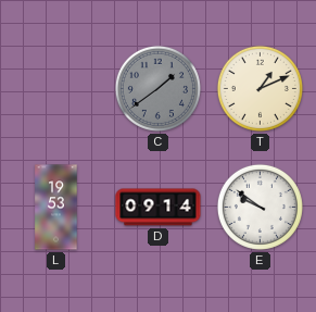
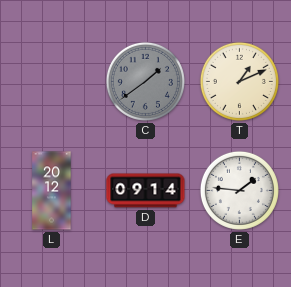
L: 19:53 -> 20:12 (52, 191)
E: 9:51 -> 1:46 (239, 190)
